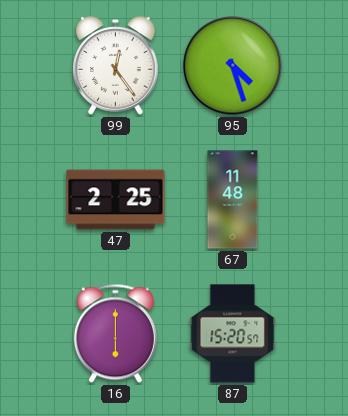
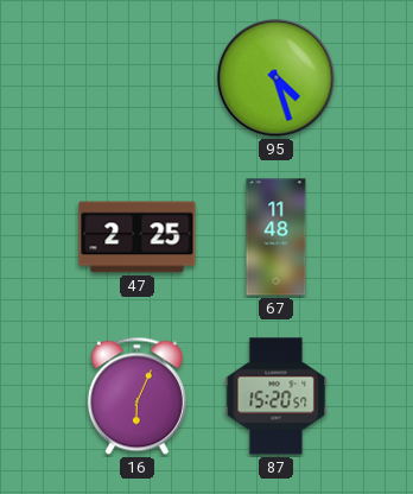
99: 12:24 -> none (116, 66)
16: 6:00 -> 6:04 (136, 397)
